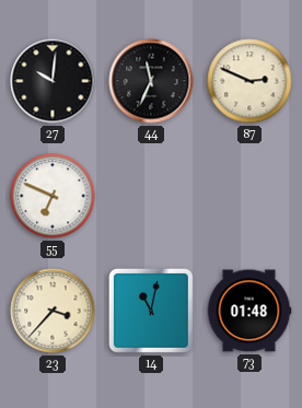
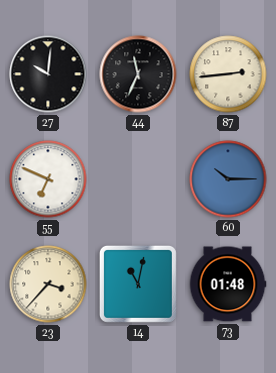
87: 2:49 -> 2:44 (228, 74)
60: none -> 10:15 (228, 179)
